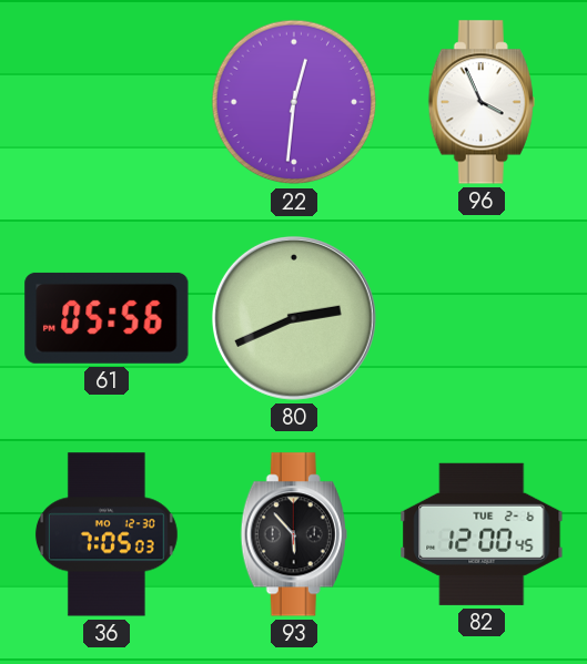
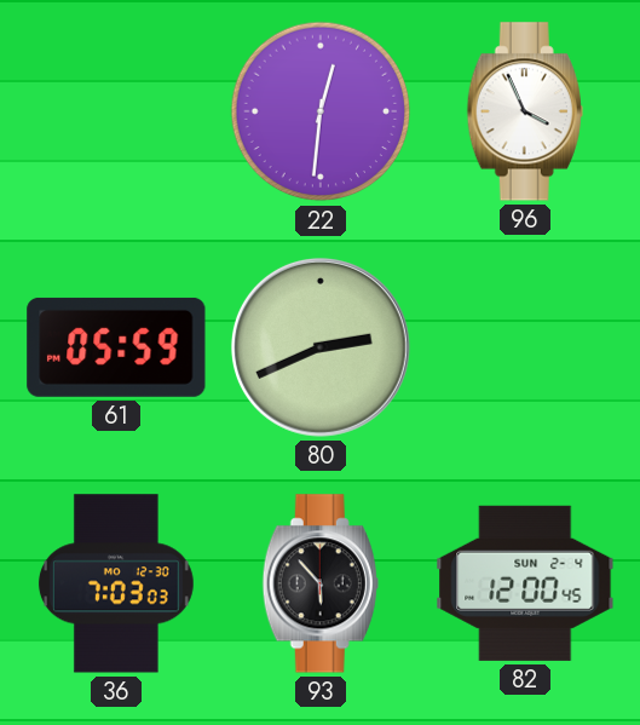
61: 05:56 -> 05:59 (116, 347)
36: 7:05 -> 7:03 (116, 583)
82 date: TUE 2-6 -> SUN 2-4 (525, 583)
